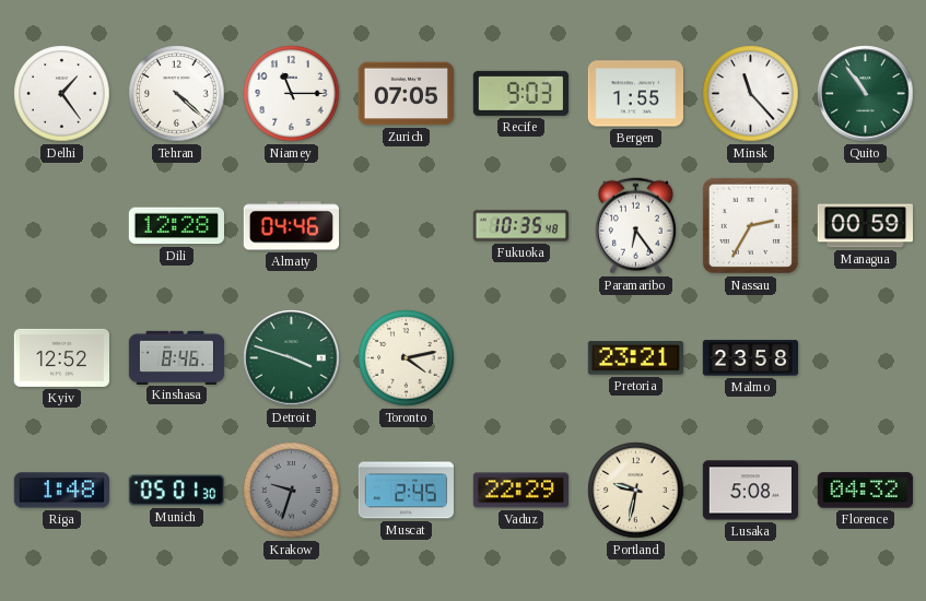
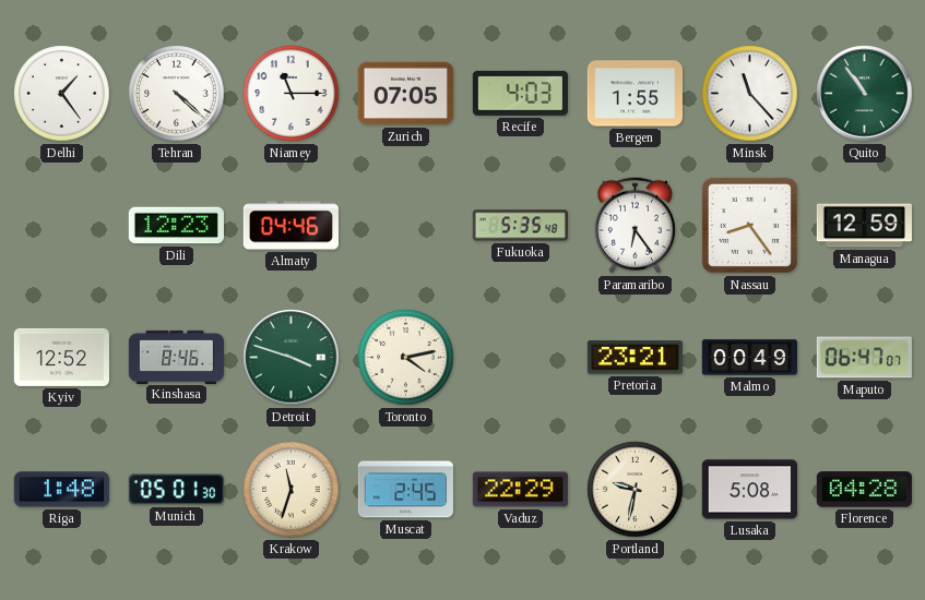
Recife: 9:03 -> 4:03 (520, 93)
Dili: 12:28 -> 12:23 (176, 226)
Fukuoka: 10:35 -> 5:35 (520, 226)
Nassau: 2:35 -> 8:24 (749, 225)
Managua: 00:59 -> 12:59 (864, 226)
Malmo: 23:58 -> 00:49 (749, 358)
Maputo: none -> 06:47 (864, 358)
Krakow: 9:33 -> 11:33 (292, 490)
Krakow dial: grey -> cream (292, 490)
Florence: 04:32 -> 04:28 (864, 490)
